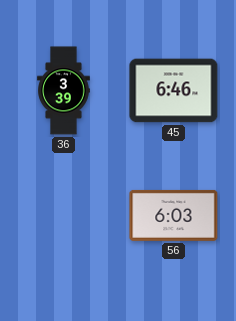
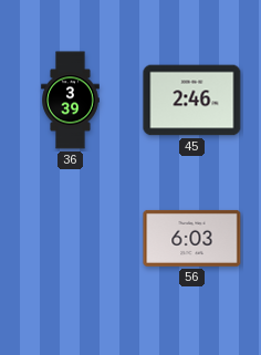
45: 6:46 -> 2:46 (192, 101)
